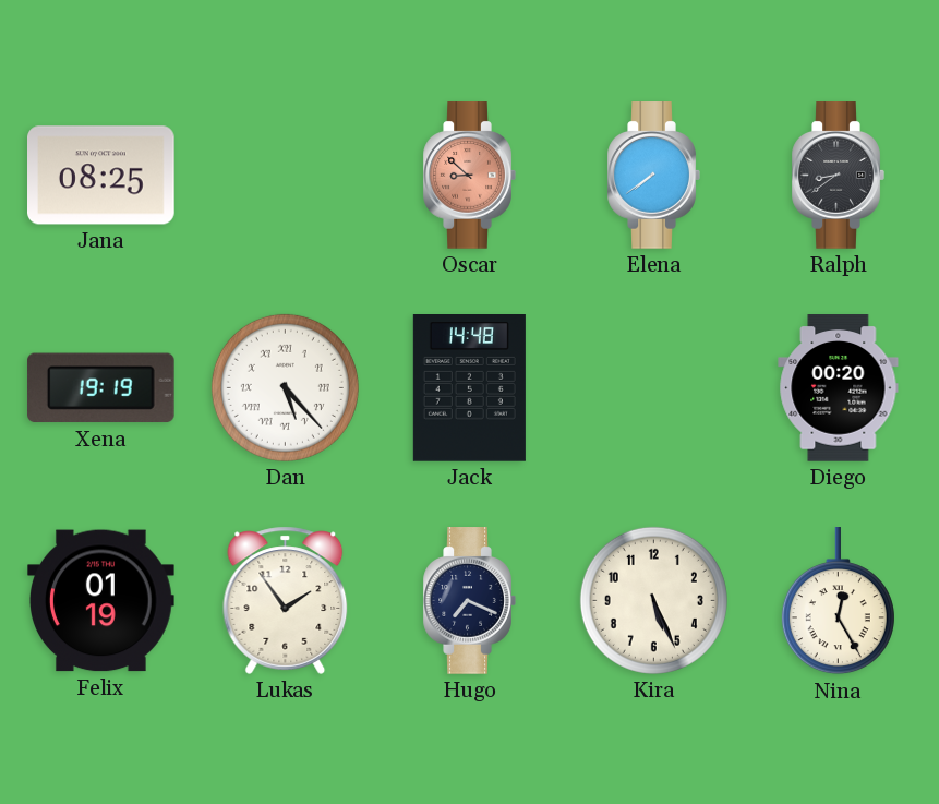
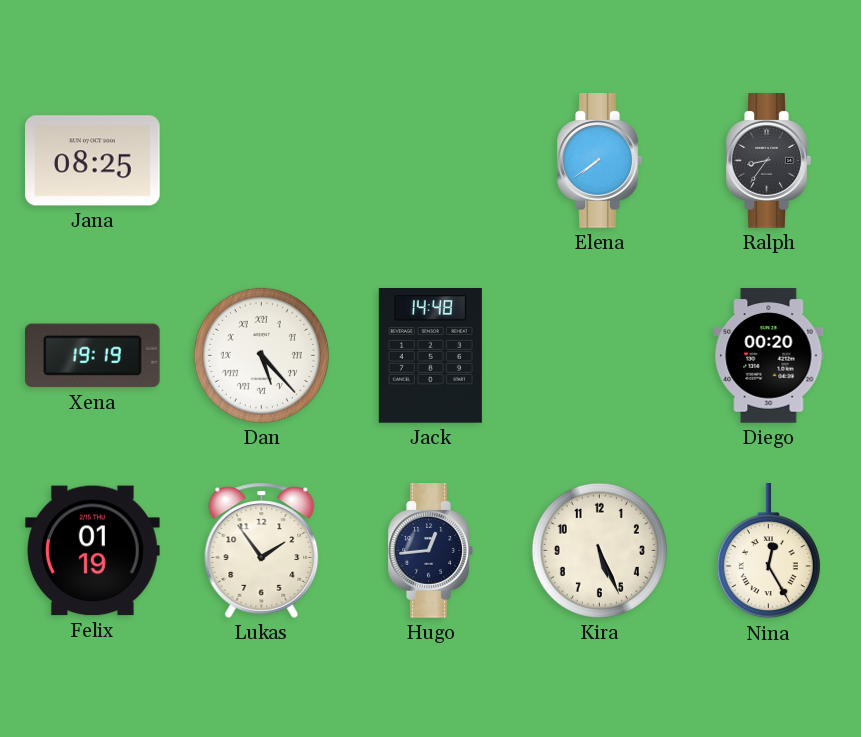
Oscar: 8:52 -> none (469, 176)
Ralph: 8:39 -> 8:36 (768, 161)
Hugo: 7:19 -> 12:44 (430, 551)
